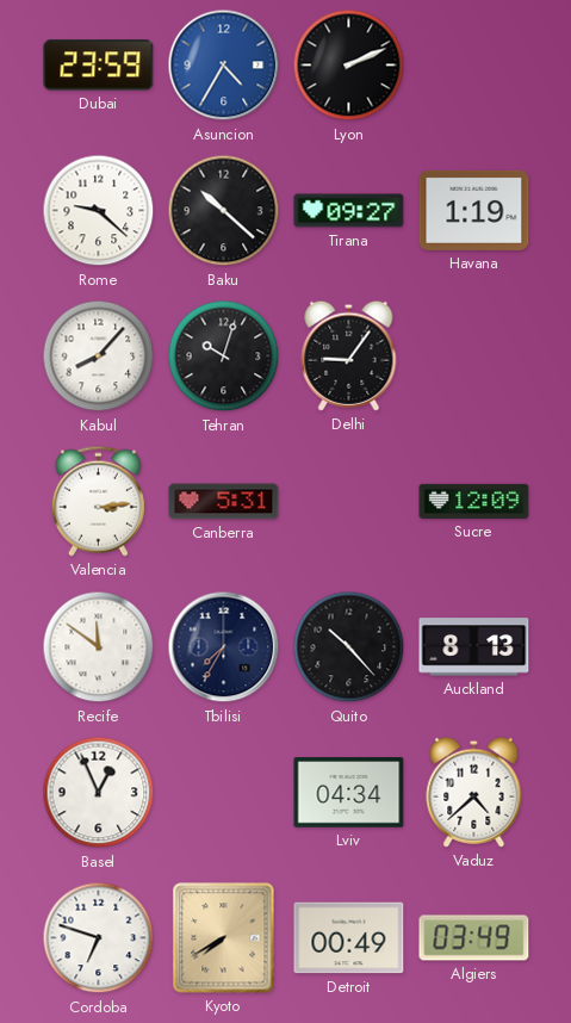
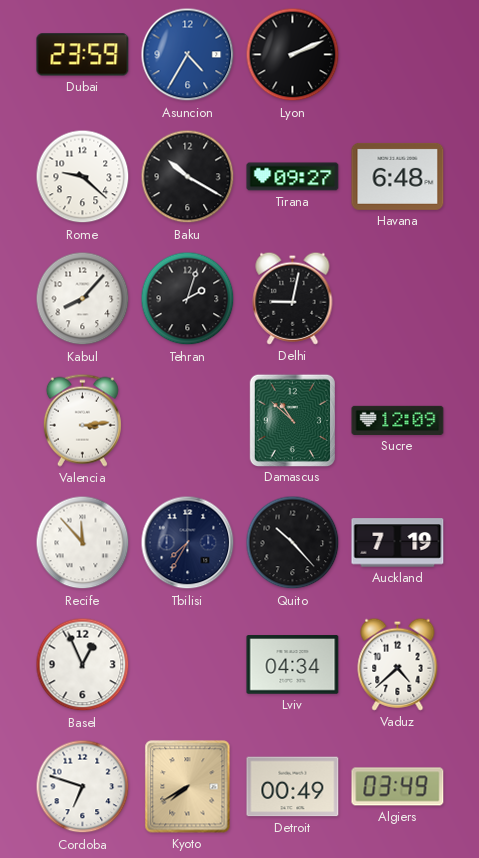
Baku: 10:22 -> 10:20 (188, 177)
Havana: 1:19 -> 6:48 (398, 176)
Tehran: 10:03 -> 2:03 (188, 299)
Delhi: 9:06 -> 9:02 (293, 298)
Canberra: 5:31 -> none (224, 502)
Damascus: none -> 10:52 (292, 420)
Recife: 11:51 -> 11:53 (83, 543)
Auckland: 8:13 -> 7:19 (398, 543)
